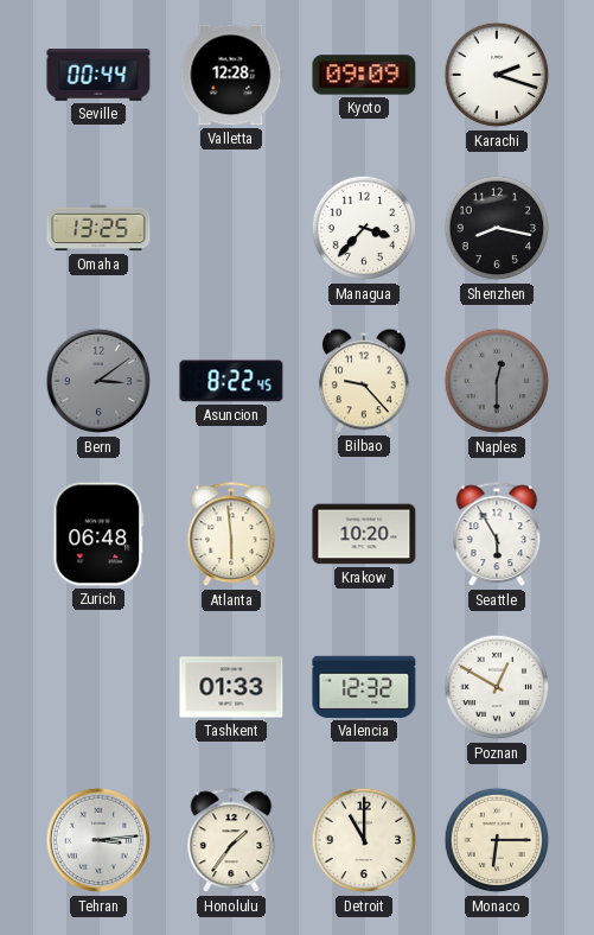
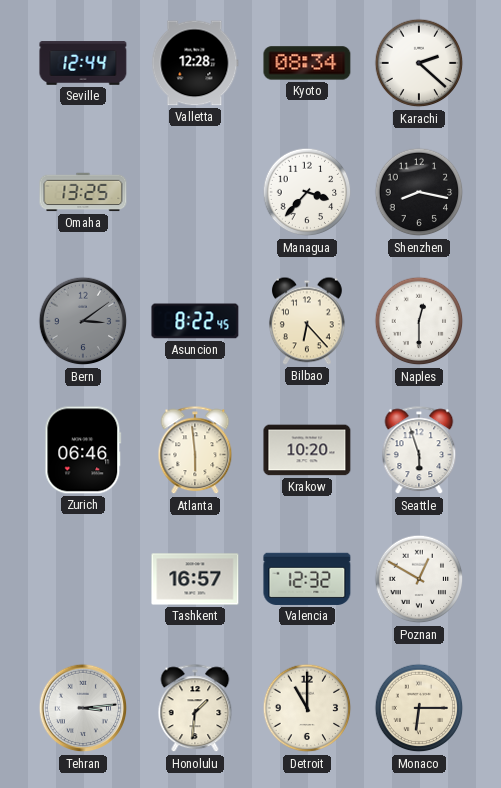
Seville: 00:44 -> 12:44 (83, 63)
Kyoto: 09:09 -> 08:34 (307, 63)
Karachi: 2:18 -> 2:22 (419, 63)
Bilbao: 9:23 -> 6:23 (307, 321)
Naples dial: grey -> white (419, 321)
Zurich: 06:48 -> 06:46 (83, 450)
Seattle: 5:55 -> 5:57 (419, 451)
Tashkent: 01:33 -> 16:57 (195, 579)
Honolulu: 1:36 -> 1:31 (195, 709)
